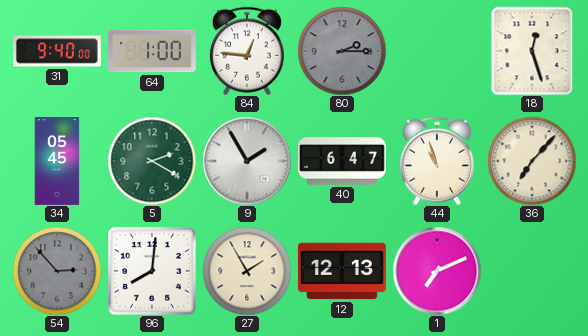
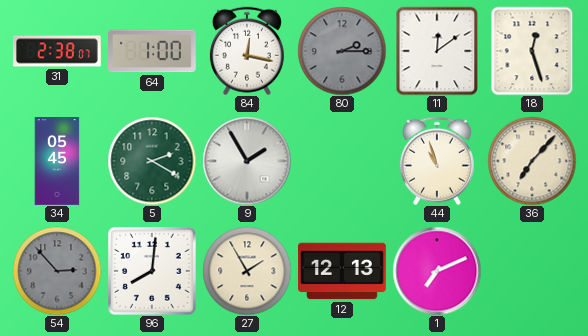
31: 9:40 -> 2:38 (58, 51)
84: 12:46 -> 12:17 (247, 51)
11: none -> 12:09 (437, 51)
40: 6:47 -> none (343, 161)
